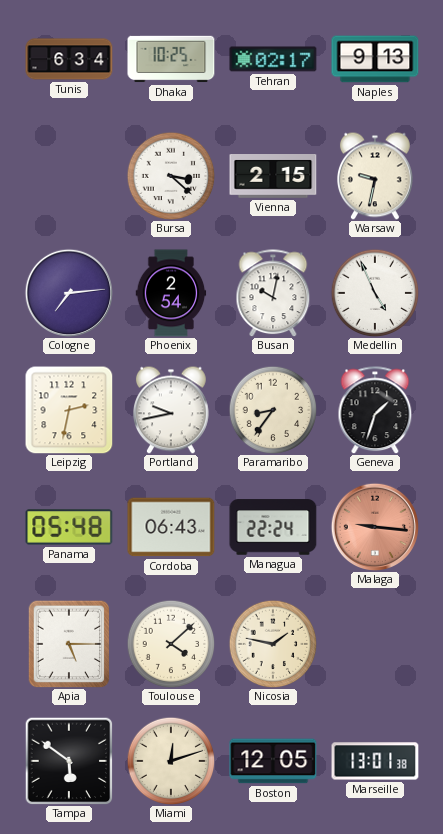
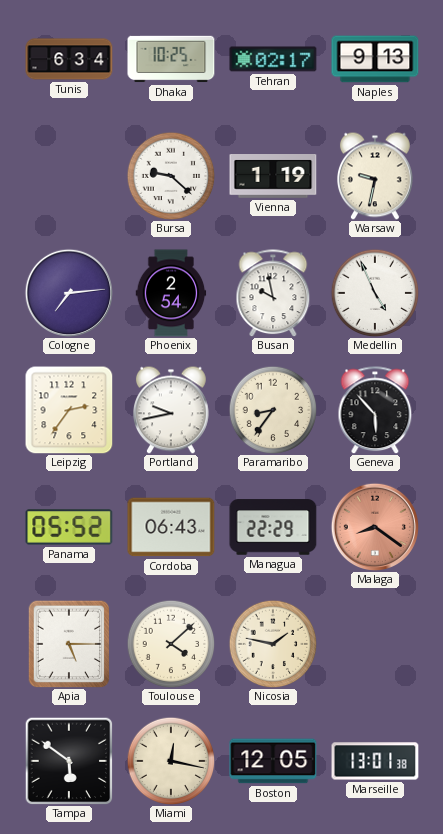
Bursa: 3:22 -> 9:22 (171, 176)
Vienna: 2:15 -> 1:19 (273, 177)
Busan: 10:02 -> 9:58 (273, 293)
Leipzig: 2:32 -> 2:36 (69, 410)
Geneva: 1:33 -> 5:53 (375, 410)
Panama: 05:48 -> 05:52 (69, 527)
Managua: 22:24 -> 22:29 (273, 527)
Malaga: 9:16 -> 8:21 (374, 526)
Miami: 12:12 -> 12:17 (171, 761)
